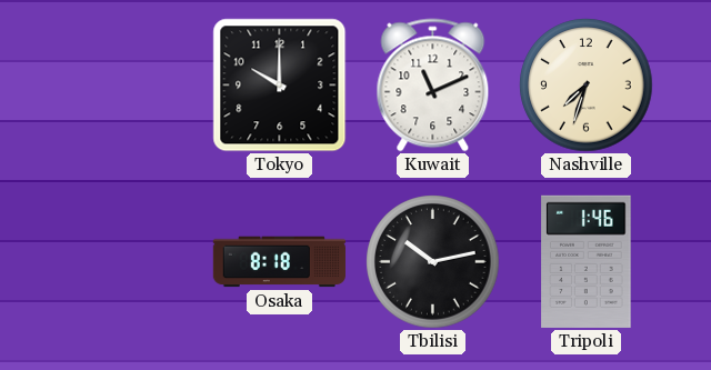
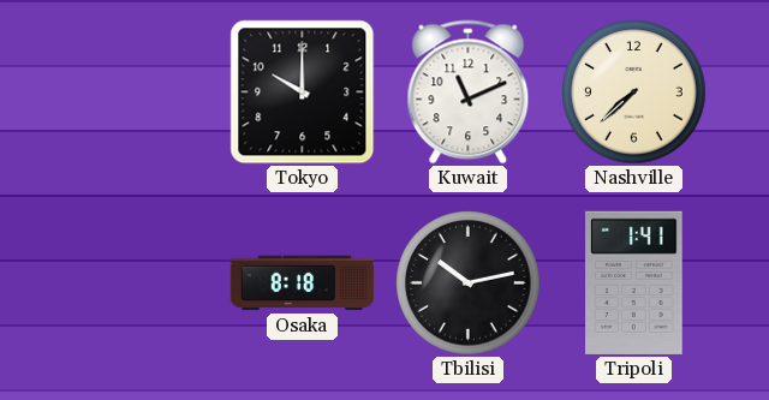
Nashville: 7:33 -> 7:38 (634, 92)
Tripoli: 1:46 -> 1:41 (634, 282)
